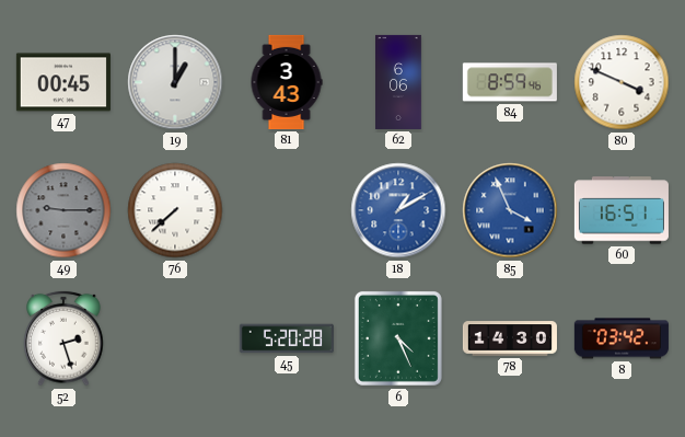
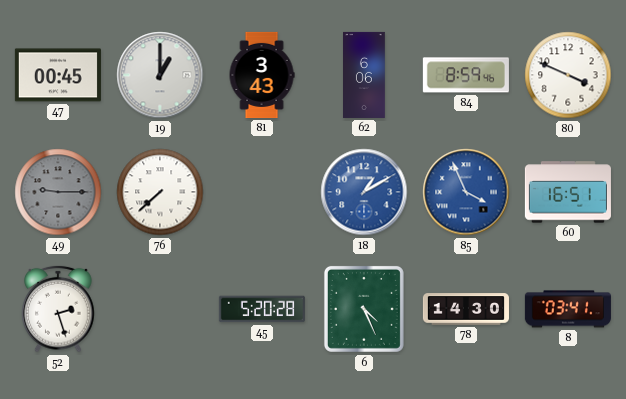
8: 03:42 -> 03:41 (568, 309)
